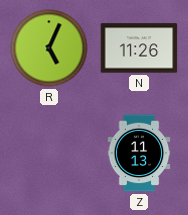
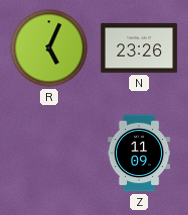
N: 11:26 -> 23:26 (139, 48)
Z: 11:13 -> 11:09 (139, 153)
